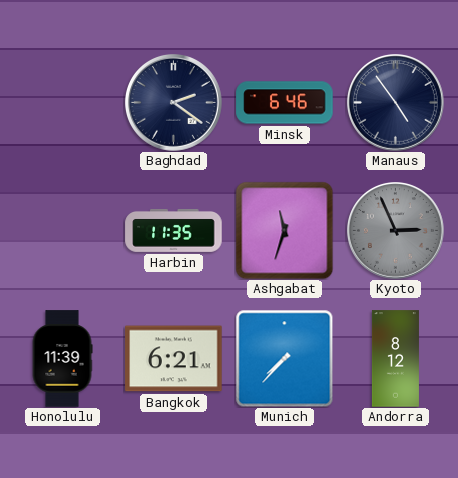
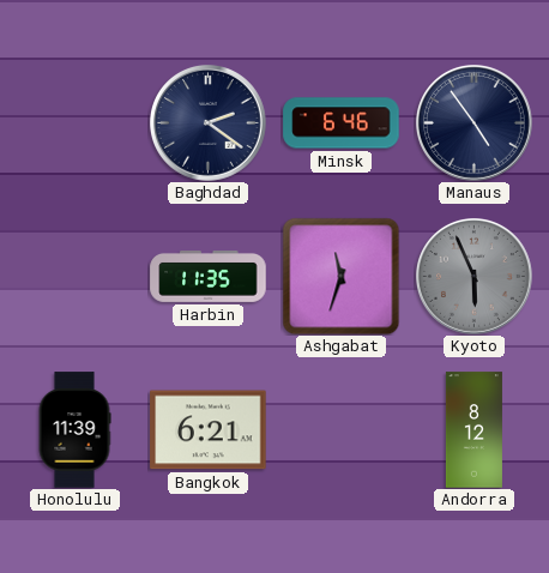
Kyoto: 2:56 -> 5:56 (475, 277)
Munich: 7:37 -> none (284, 358)
